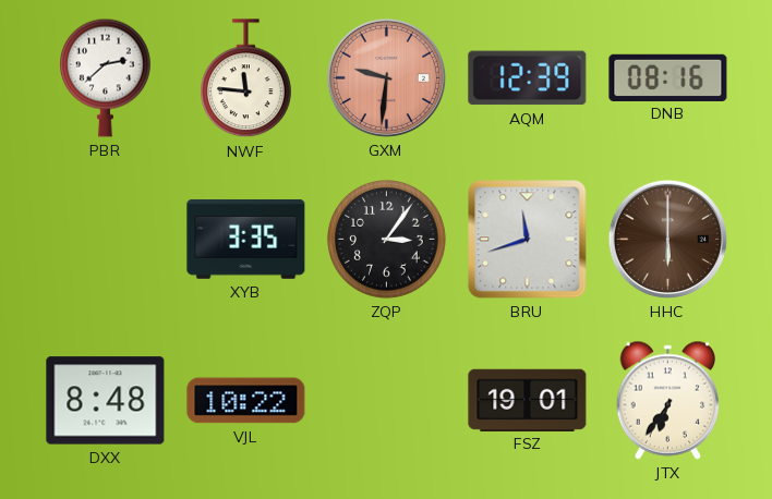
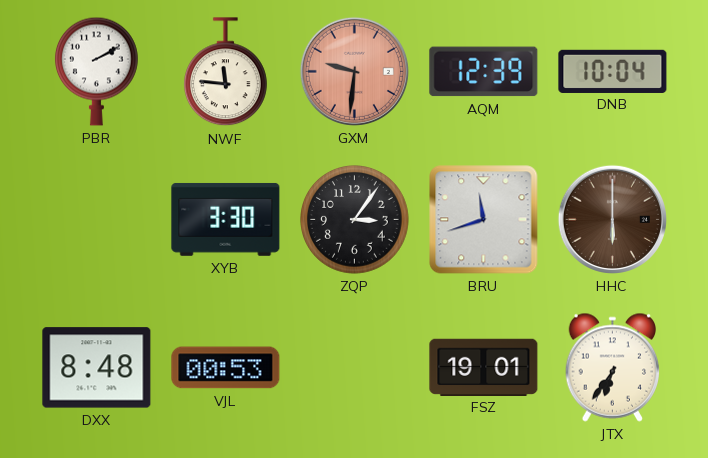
PBR: 2:38 -> 2:10 (96, 71)
DNB: 08:16 -> 10:04 (613, 71)
XYB: 3:35 -> 3:30 (226, 219)
VJL: 10:22 -> 00:53 (226, 368)
